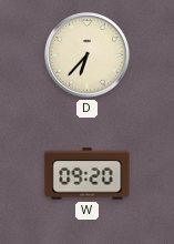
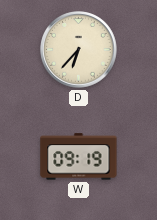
W: 09:20 -> 09:19 (79, 157)
